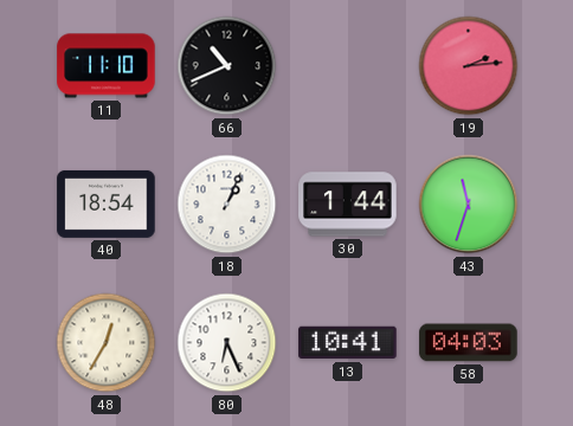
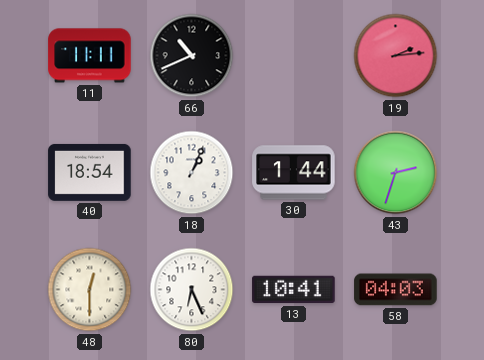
11: 11:10 -> 11:11 (90, 56)
43: 11:33 -> 2:33 (396, 173)
48: 12:35 -> 12:30 (90, 290)
